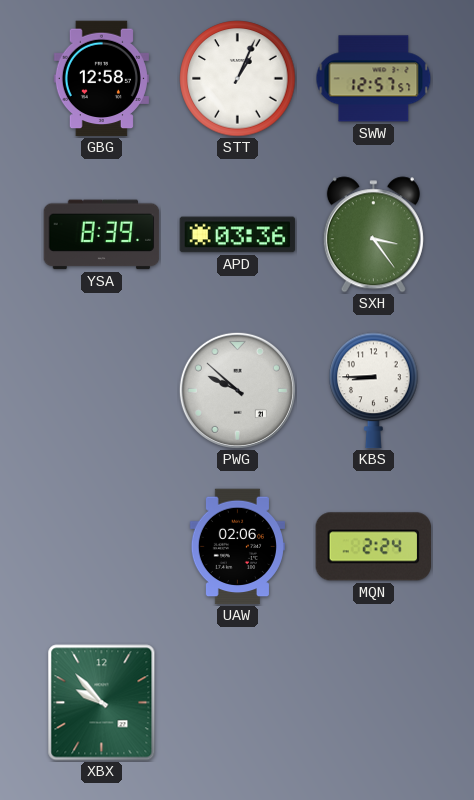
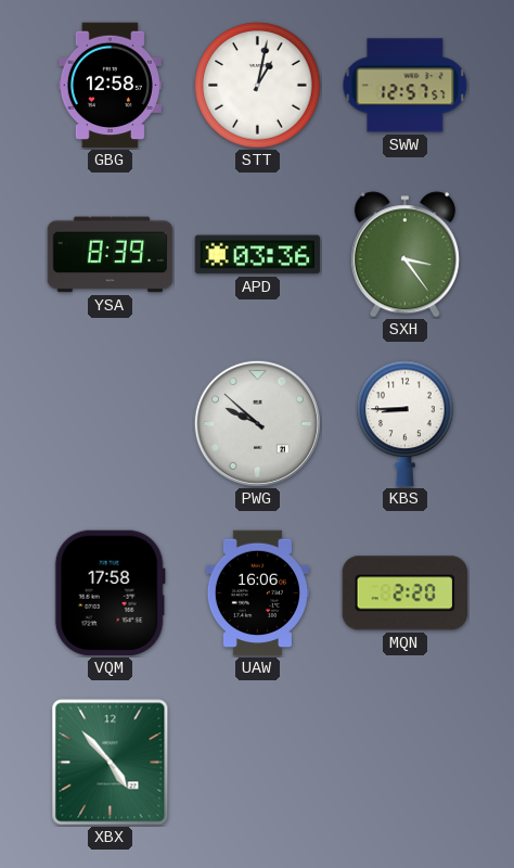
STT: 1:04 -> 1:02 (258, 86)
VQM: none -> 17:58 (110, 593)
UAW: 02:06 -> 16:06 (257, 593)
MQN: 2:24 -> 2:20 (404, 593)
XBX: 9:53 -> 4:53 (111, 763)
